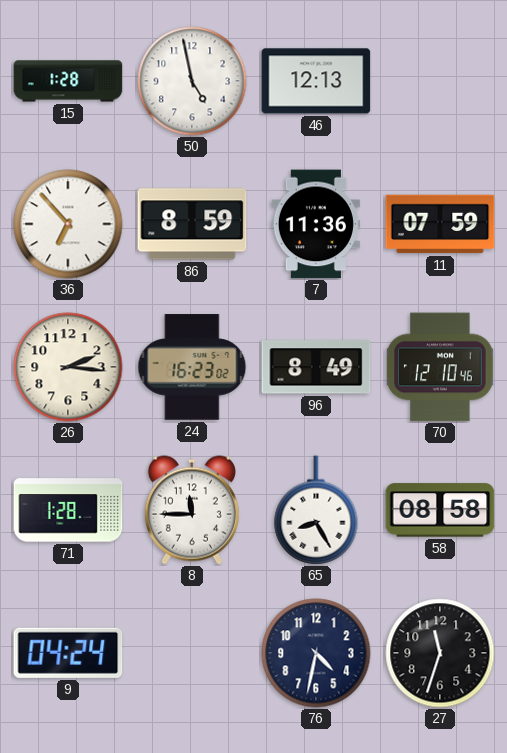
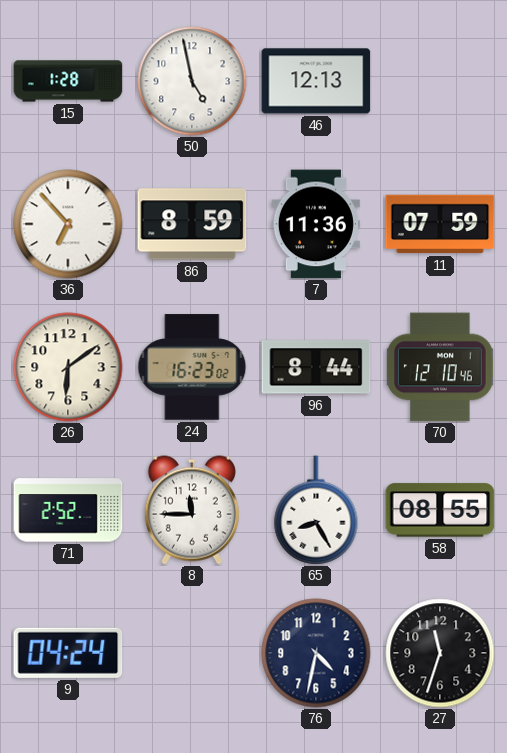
26: 2:16 -> 6:09 (68, 367)
96: 8:49 -> 8:44 (316, 367)
71: 1:28 -> 2:52 (68, 510)
58: 08:58 -> 08:55 (440, 510)
